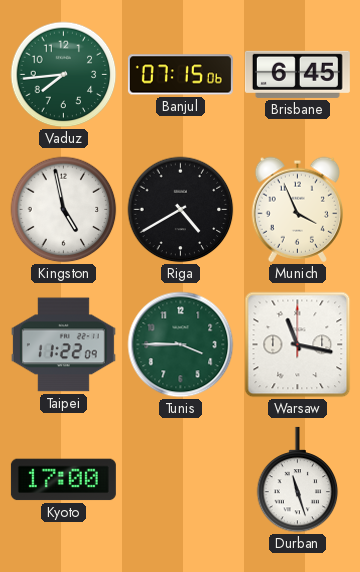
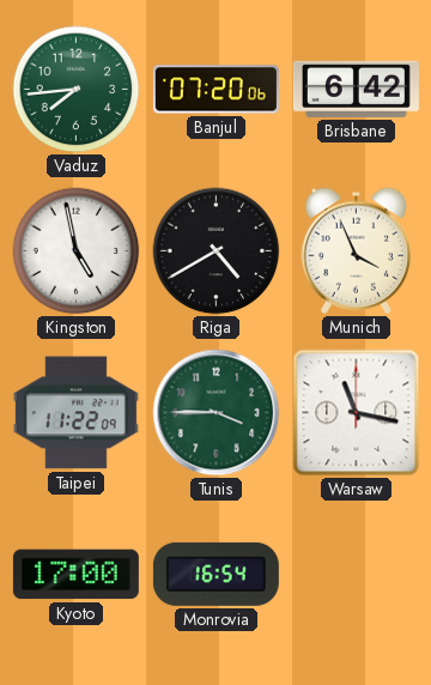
Banjul: 07:15 -> 07:20 (215, 90)
Brisbane: 6:45 -> 6:42 (356, 89)
Monrovia: none -> 16:54 (215, 574)
Durban: 11:27 -> none (298, 480)
